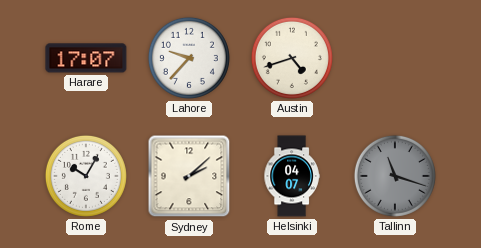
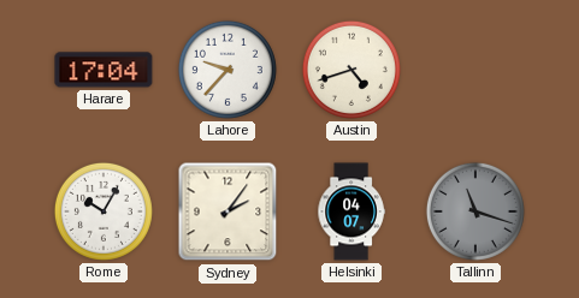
Harare: 17:07 -> 17:04 (104, 70)
Sydney: 2:08 -> 2:06 (228, 211)
